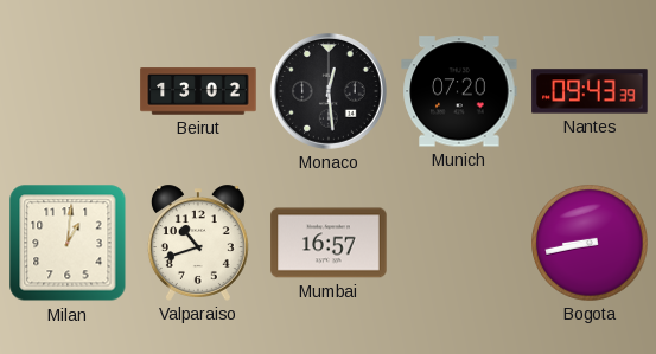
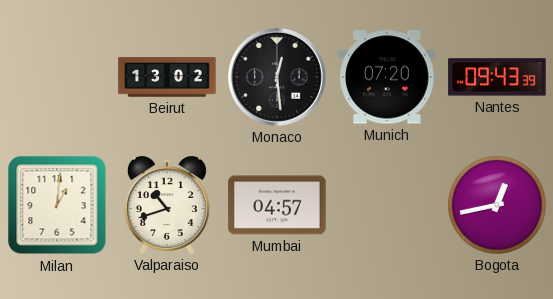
Mumbai: 16:57 -> 04:57 (277, 205)
Bogota: 8:43 -> 12:43 (497, 205)
